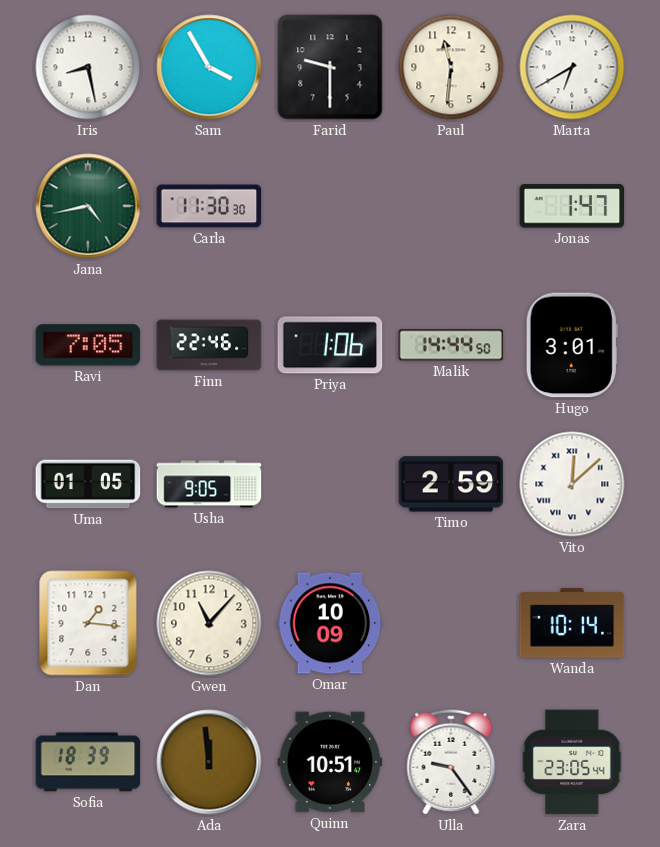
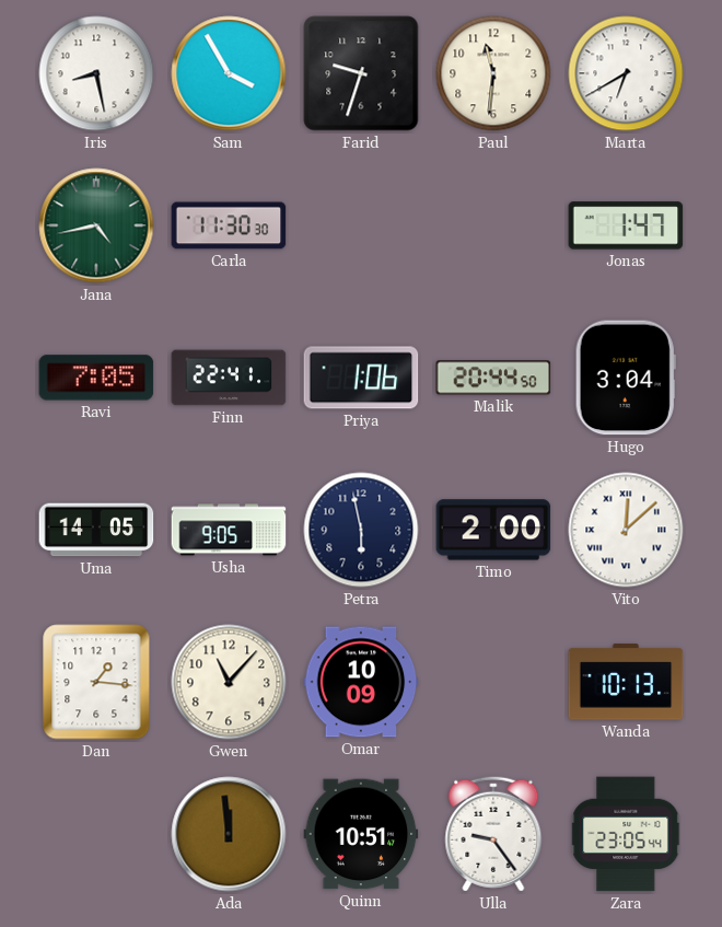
Farid: 9:30 -> 9:33 (361, 73)
Finn: 22:46 -> 22:41 (229, 378)
Malik: 14:44 -> 20:44 (493, 378)
Hugo: 3:01 -> 3:04 (626, 378)
Uma: 01:05 -> 14:05 (96, 530)
Petra: none -> 5:58 (361, 530)
Timo: 2:59 -> 2:00 (493, 530)
Wanda: 10:14 -> 10:13 (626, 682)
Sofia: 18:39 -> none (88, 762)
